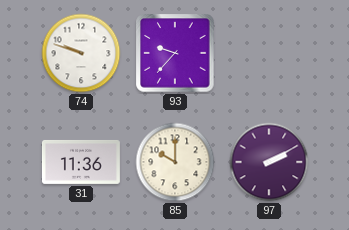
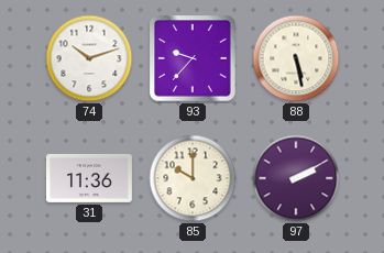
74: 9:48 -> 10:12 (89, 58)
88: none -> 5:28 (296, 58)
